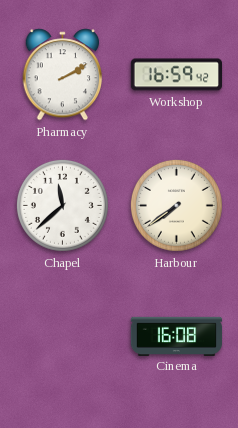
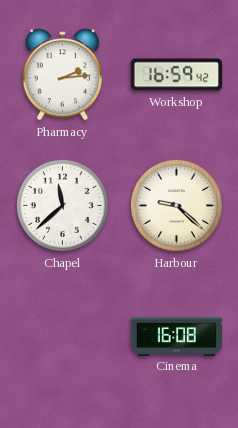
Pharmacy: 2:10 -> 2:14 (63, 75)
Harbour: 7:39 -> 9:22 (176, 205)
